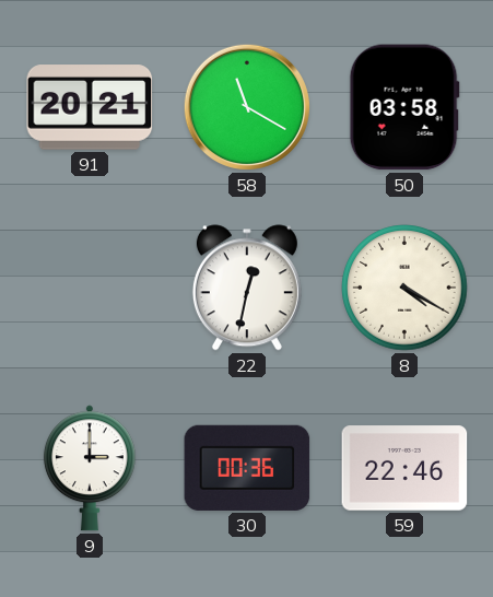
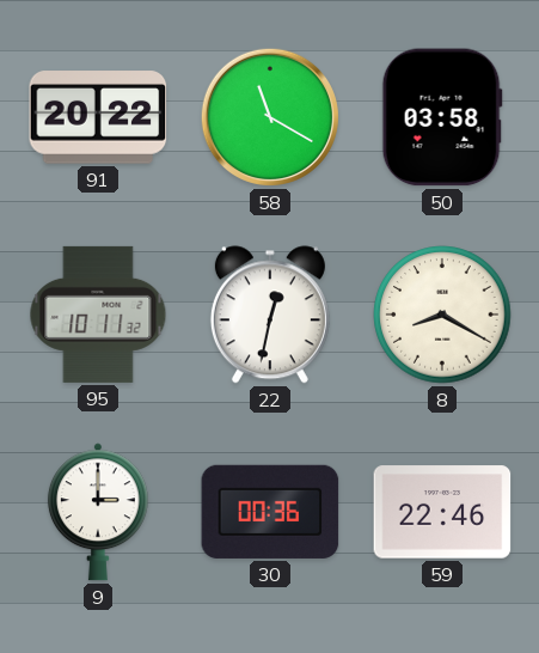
91: 20:21 -> 20:22 (98, 117)
95: none -> 10:11 (98, 315)
8: 4:20 -> 8:20 (442, 315)
